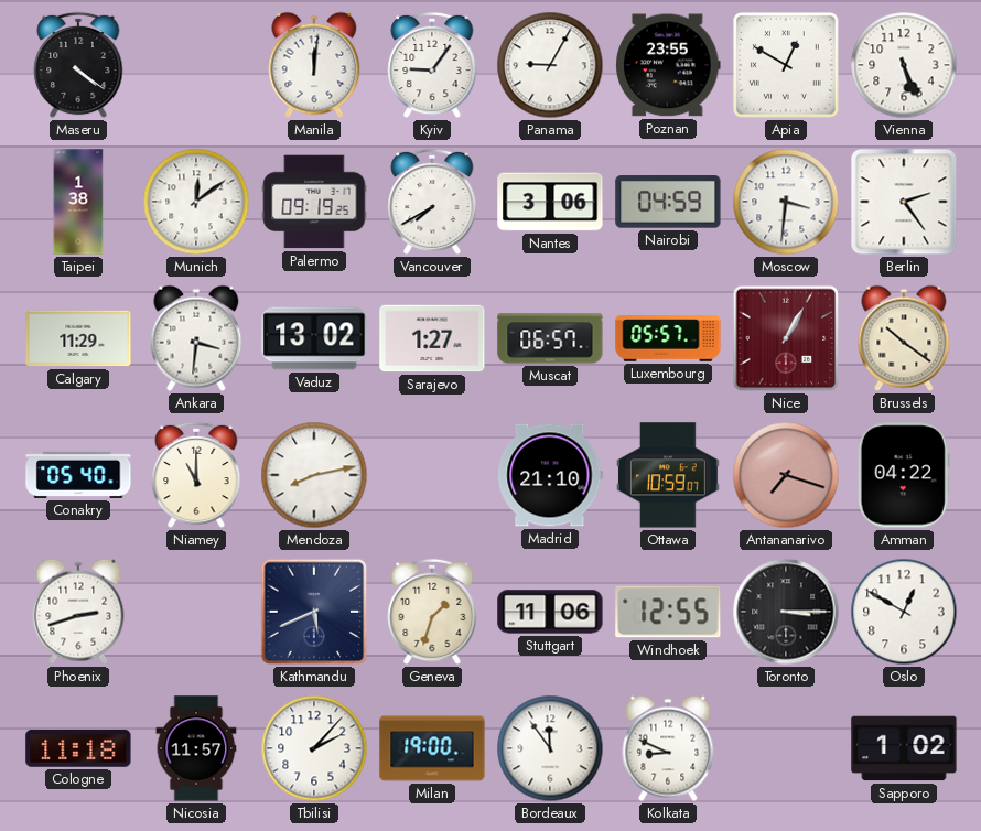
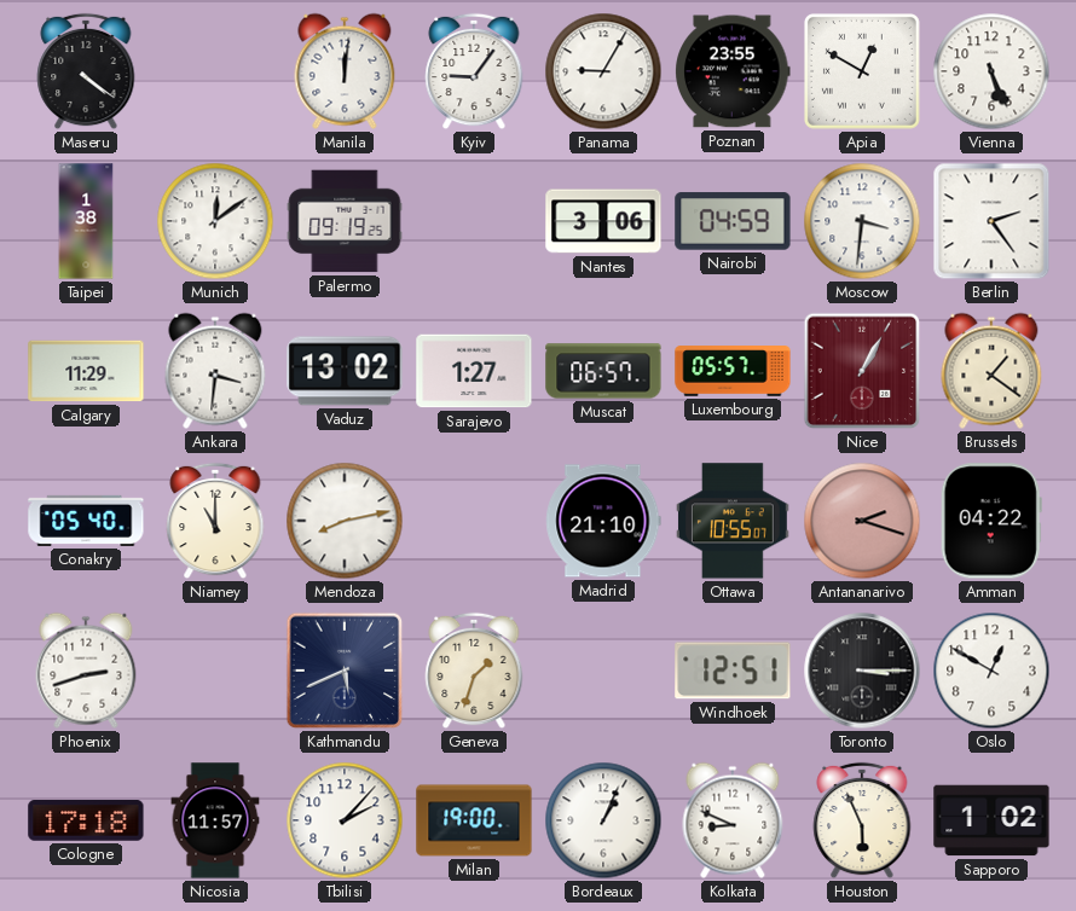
Vancouver: 7:40 -> none (432, 202)
Brussels: 10:21 -> 1:21 (991, 371)
Ottawa: 10:59 -> 10:55 (733, 521)
Antananarivo: 7:18 -> 2:18 (862, 521)
Stuttgart: 11:06 -> none (550, 612)
Windhoek: 12:55 -> 12:51 (733, 671)
Cologne: 11:18 -> 17:18 (86, 822)
Bordeaux: 11:54 -> 1:04 (603, 820)
Houston: none -> 5:56 (862, 820)
